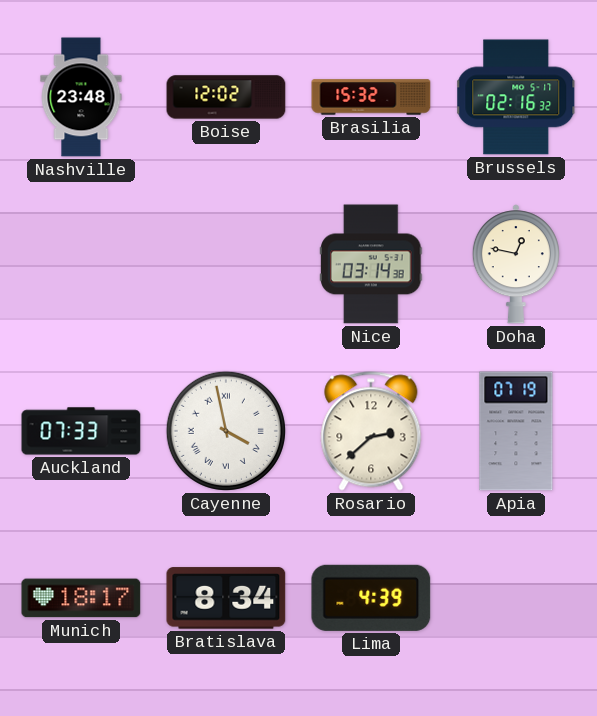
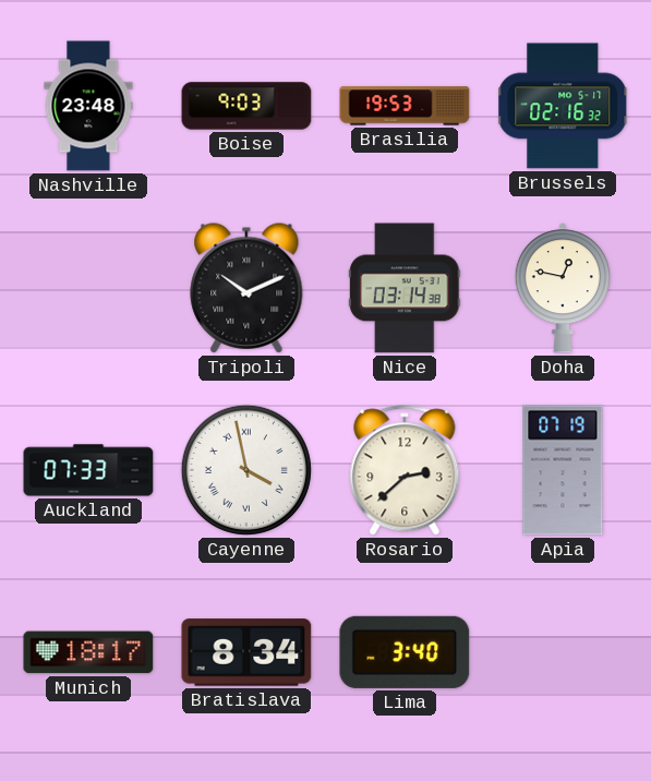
Boise: 12:02 -> 9:03 (246, 106)
Brasilia: 15:32 -> 19:53 (405, 106)
Tripoli: none -> 10:11 (246, 288)
Lima: 4:39 -> 3:40 (405, 652)
